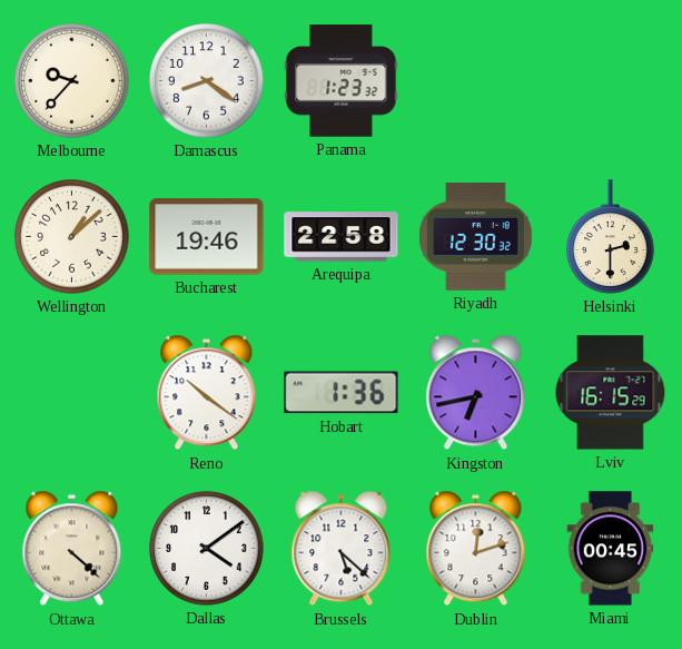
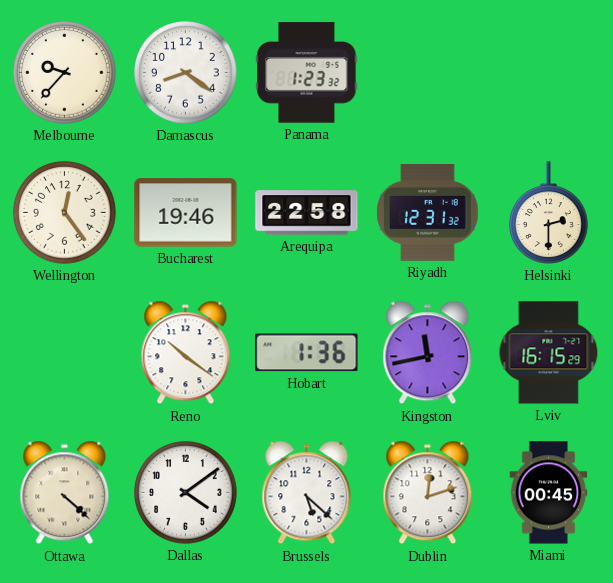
Wellington: 1:08 -> 12:24 (65, 213)
Riyadh: 12:30 -> 12:31 (428, 213)
Kingston: 6:43 -> 11:43 (428, 353)
